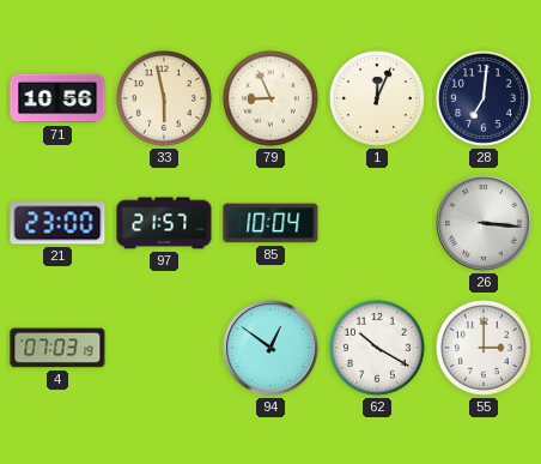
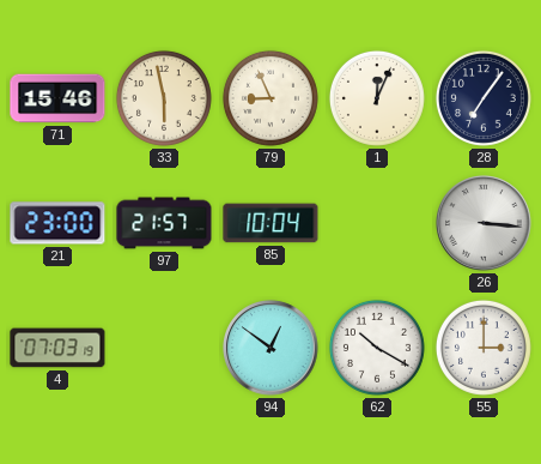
71: 10:56 -> 15:46 (57, 98)
28: 7:01 -> 7:06 (484, 98)
